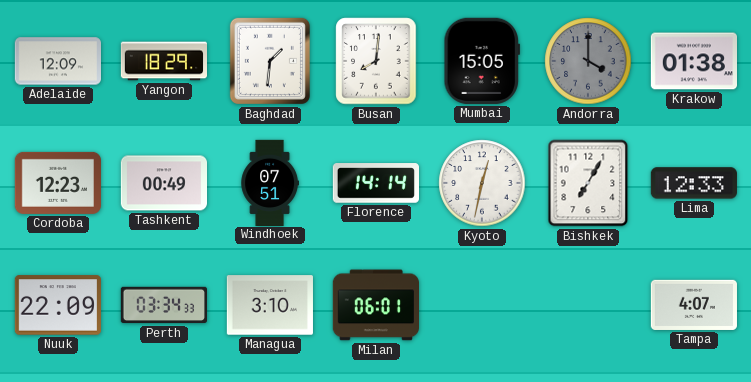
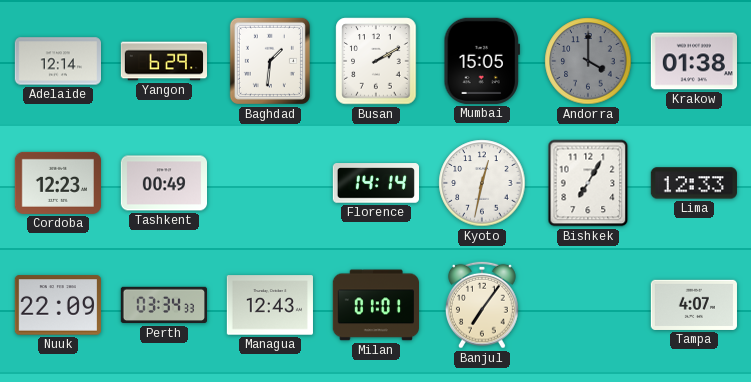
Adelaide: 12:09 -> 12:14 (57, 61)
Yangon: 18:29 -> 6:29 (163, 61)
Busan: 8:01 -> 2:10 (376, 61)
Windhoek: 07:51 -> none (269, 182)
Managua: 3:10 -> 12:43 (270, 305)
Milan: 06:01 -> 01:01 (375, 305)
Banjul: none -> 7:06 (482, 305)
